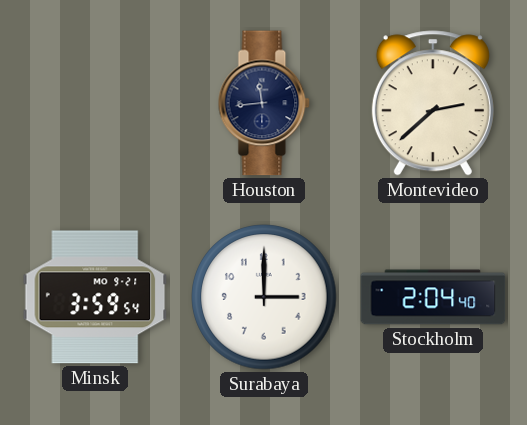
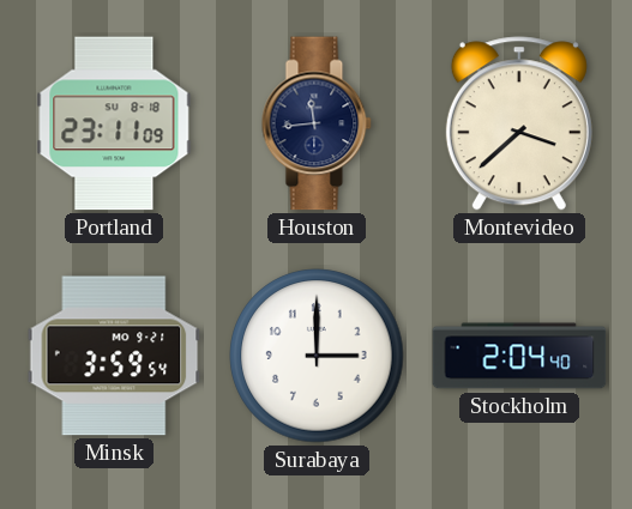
Portland: none -> 23:11 (114, 123)
Montevideo: 2:38 -> 3:38 (519, 123)
